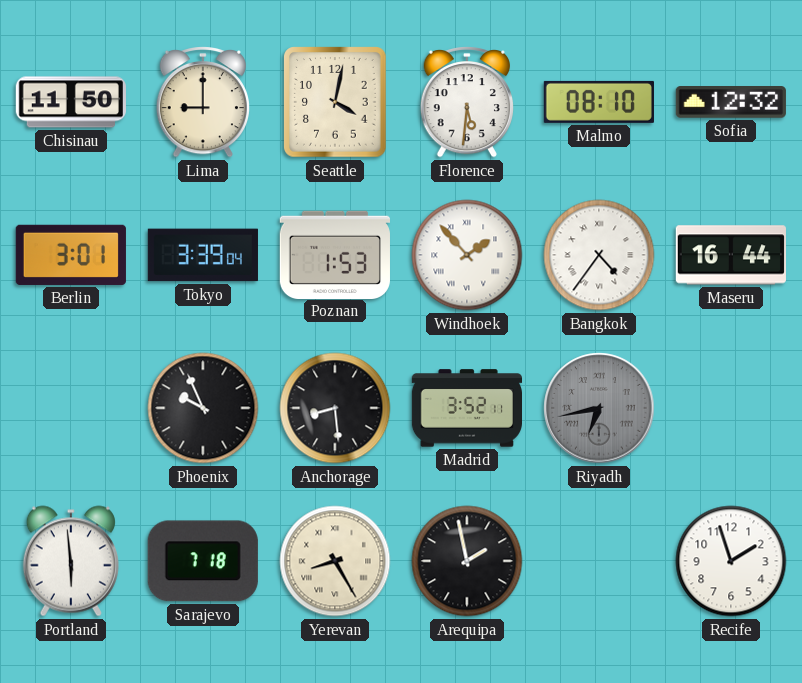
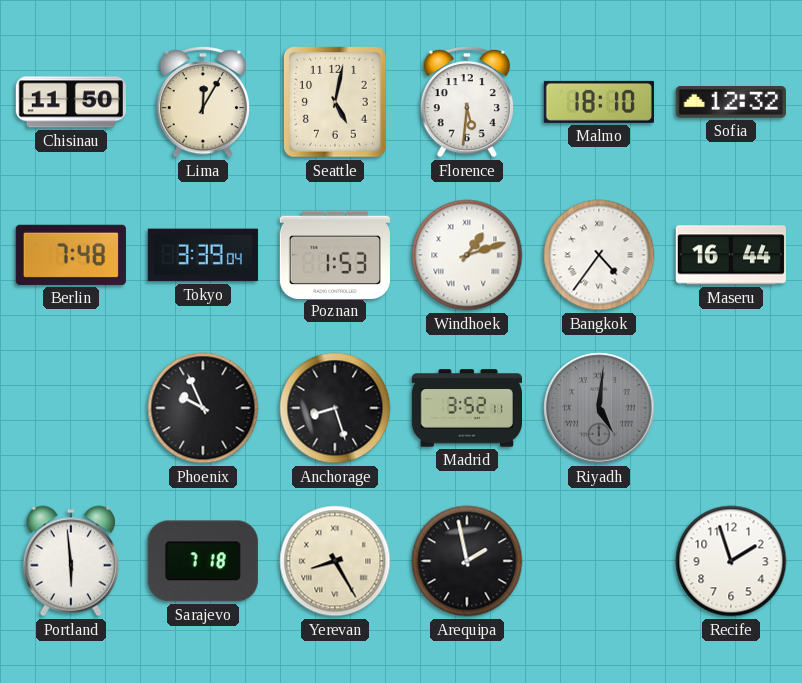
Lima: 9:00 -> 12:05 (203, 103)
Seattle: 4:02 -> 5:02 (335, 102)
Malmo: 08:10 -> 18:10 (599, 102)
Berlin: 3:01 -> 7:48 (71, 255)
Windhoek: 1:53 -> 1:12 (467, 255)
Anchorage: 8:29 -> 8:27 (335, 408)
Riyadh: 6:43 -> 5:01 (599, 408)
